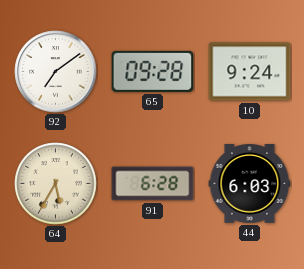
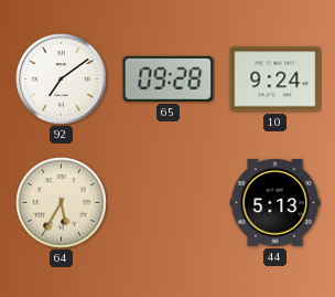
91: 6:28 -> none (153, 184)
44: 6:03 -> 5:13 (275, 203)
